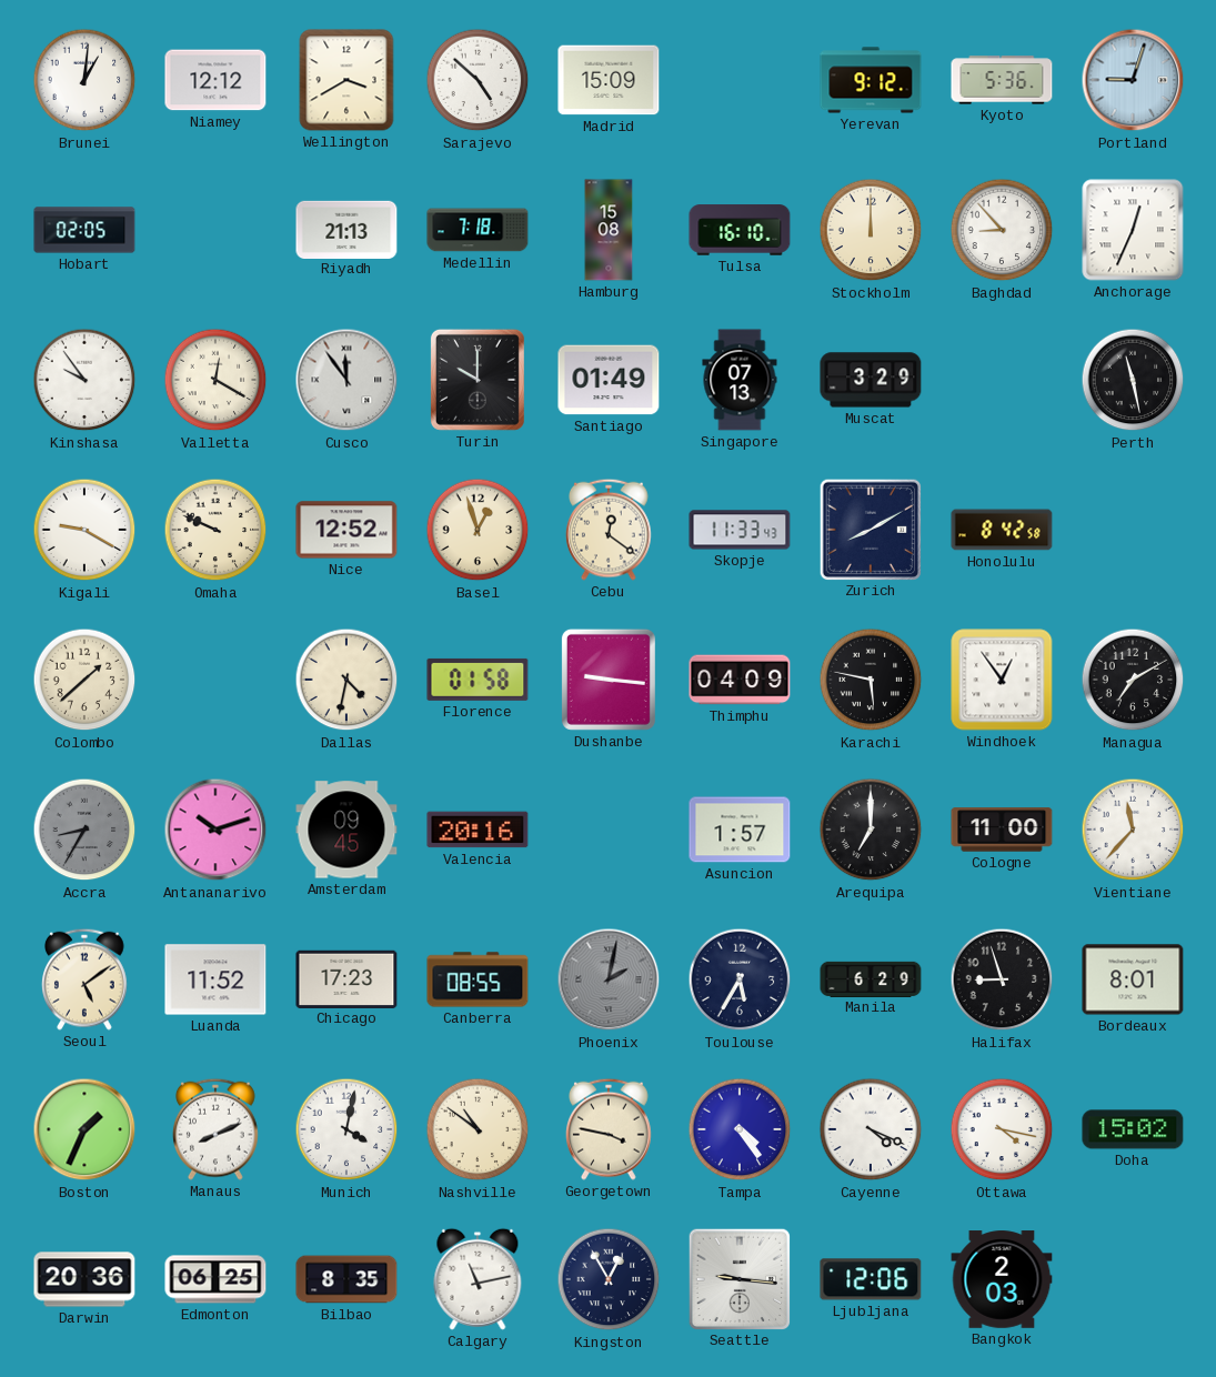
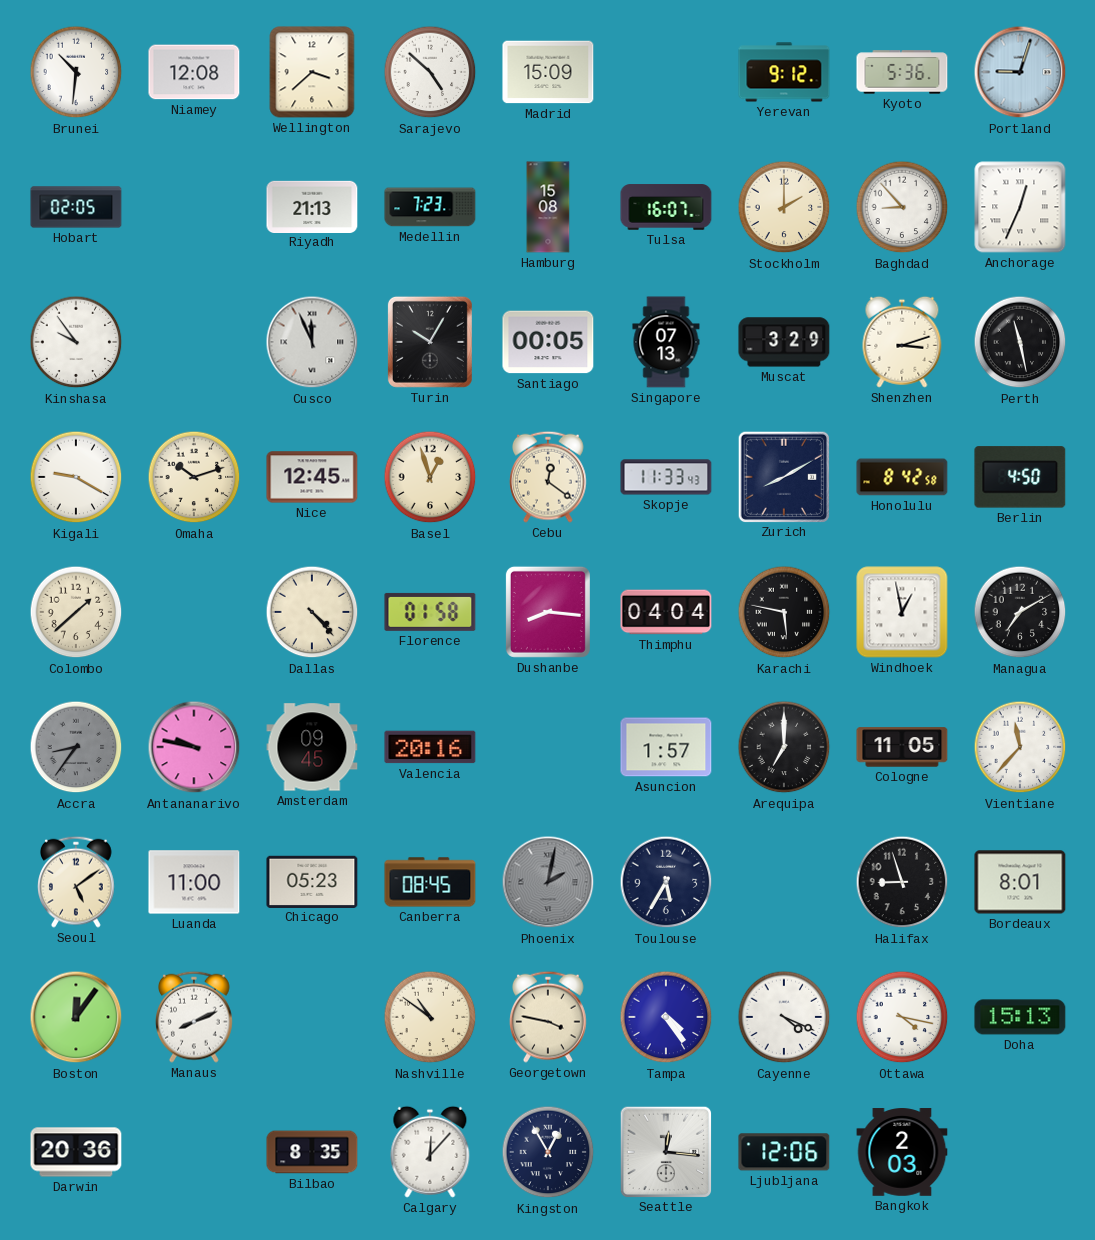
Brunei: 1:01 -> 10:31 (76, 72)
Niamey: 12:12 -> 12:08 (194, 72)
Wellington: 3:40 -> 3:38 (312, 72)
Medellin: 7:18 -> 7:23 (430, 207)
Tulsa: 16:10 -> 16:07 (666, 207)
Stockholm: 12:00 -> 2:00 (784, 207)
Valletta: 12:20 -> none (215, 380)
Cusco: 11:54 -> 11:56 (312, 342)
Turin: 10:00 -> 10:05 (430, 342)
Santiago: 01:49 -> 00:05 (548, 342)
Shenzhen: none -> 3:12 (902, 342)
Omaha: 9:49 -> 10:12 (194, 477)
Nice: 12:52 -> 12:45 (312, 477)
Berlin: none -> 4:50 (1020, 477)
Dallas: 4:32 -> 4:23 (312, 612)
Dushanbe: 9:16 -> 8:16 (548, 612)
Thimphu: 04:09 -> 04:04 (666, 612)
Windhoek: 12:54 -> 12:58 (902, 612)
Accra: 8:35 -> 8:36 (76, 747)
Antananarivo: 10:12 -> 9:47 (194, 747)
Cologne: 11:00 -> 11:05 (902, 747)
Luanda: 11:52 -> 11:00 (194, 882)
Chicago: 17:23 -> 05:23 (312, 881)
Canberra: 08:55 -> 08:45 (430, 882)
Manila: 6:29 -> none (871, 978)
Boston: 1:34 -> 12:06 (76, 1017)
Munich: 4:02 -> none (346, 1129)
Doha: 15:02 -> 15:13 (1020, 1017)
Edmonton: 06:25 -> none (215, 1279)
Calgary: 11:13 -> 12:07 (430, 1152)
Seattle: 9:16 -> 12:16 (665, 1151)
